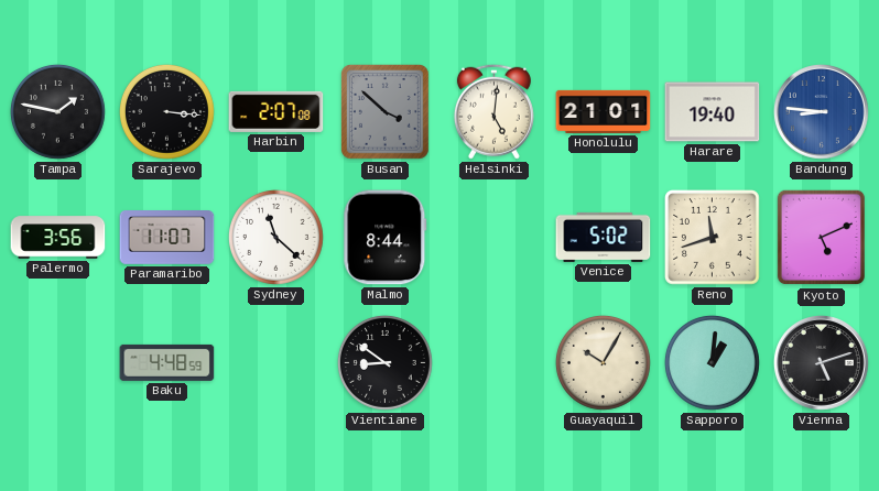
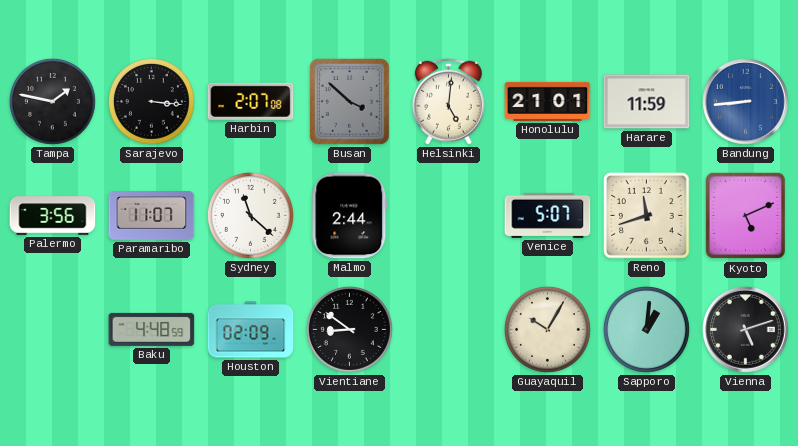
Harare: 19:40 -> 11:59 (647, 102)
Bandung: 8:46 -> 8:44 (746, 102)
Malmo: 8:44 -> 2:44 (350, 216)
Venice: 5:02 -> 5:07 (548, 215)
Houston: none -> 02:09 (251, 330)
